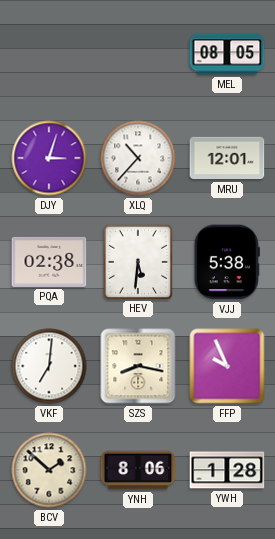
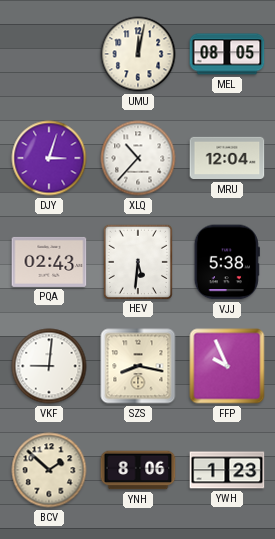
UMU: none -> 12:02 (138, 54)
MRU: 12:01 -> 12:04 (227, 158)
PQA: 02:38 -> 02:43 (49, 262)
VKF: 7:01 -> 9:01 (49, 366)
YWH: 1:28 -> 1:23 (227, 470)
